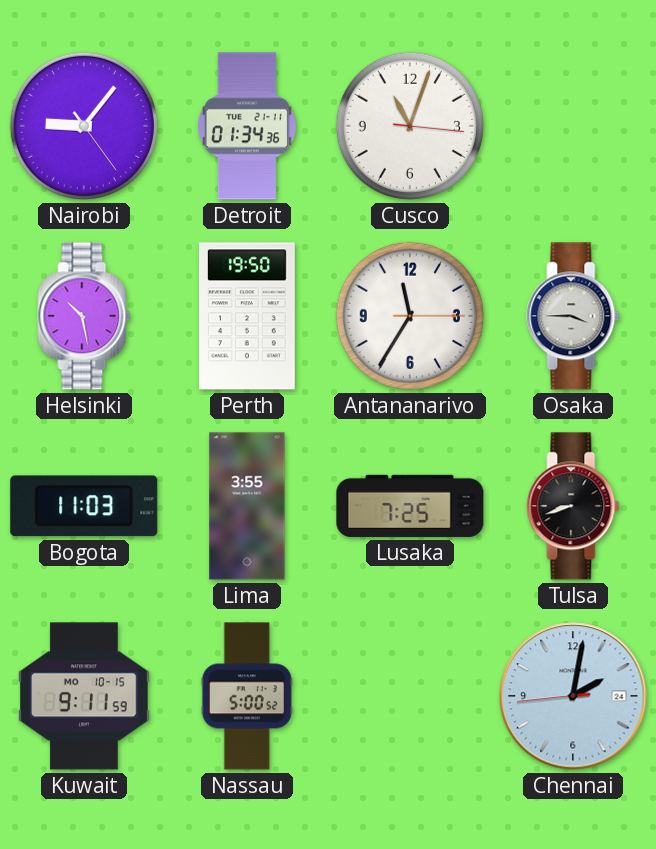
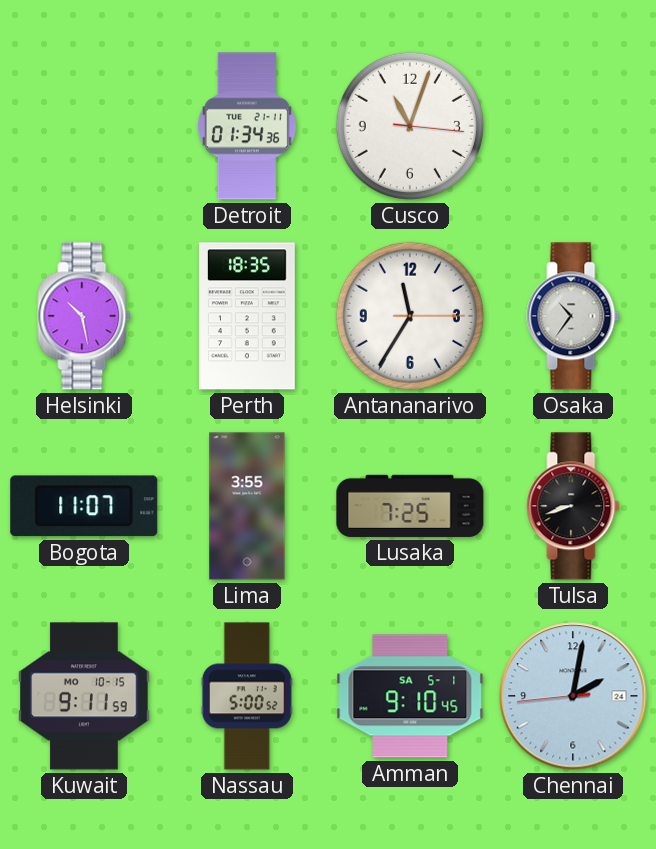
Nairobi: 9:06 -> none (84, 126)
Perth: 19:50 -> 18:35 (247, 316)
Osaka: 3:45 -> 10:36 (573, 316)
Bogota: 11:03 -> 11:07 (84, 506)
Amman: none -> 9:10 (410, 696)
